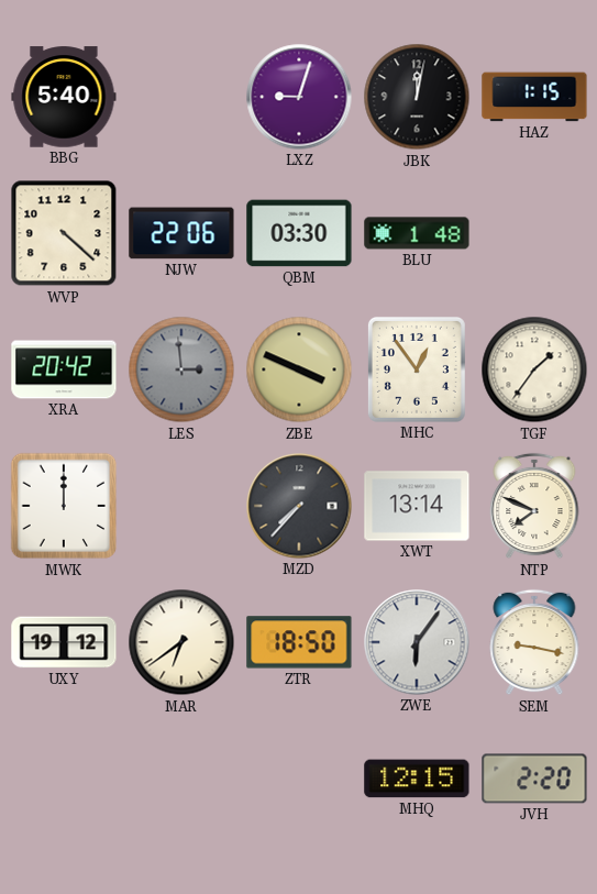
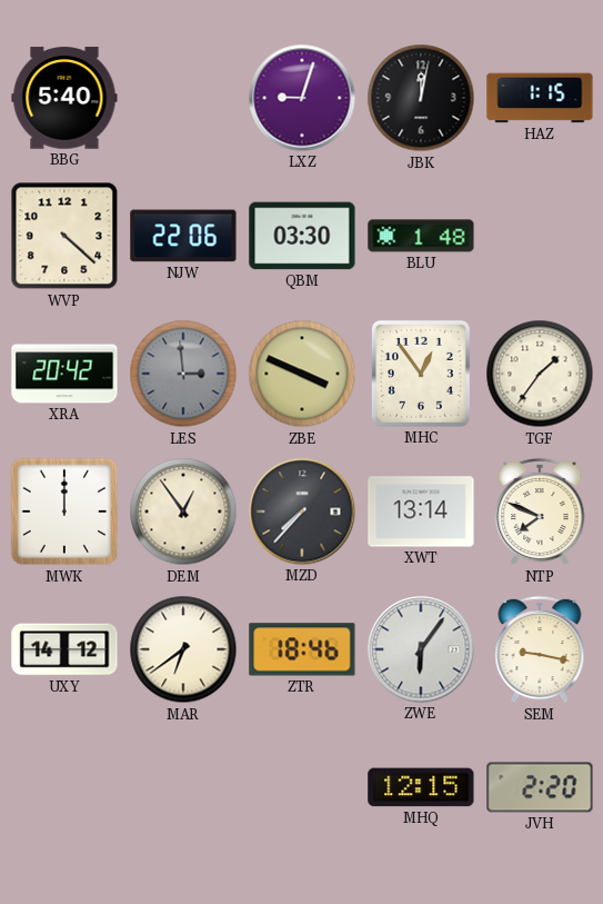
DEM: none -> 12:54 (183, 511)
UXY: 19:12 -> 14:12 (64, 649)
ZTR: 18:50 -> 18:46 (302, 649)
